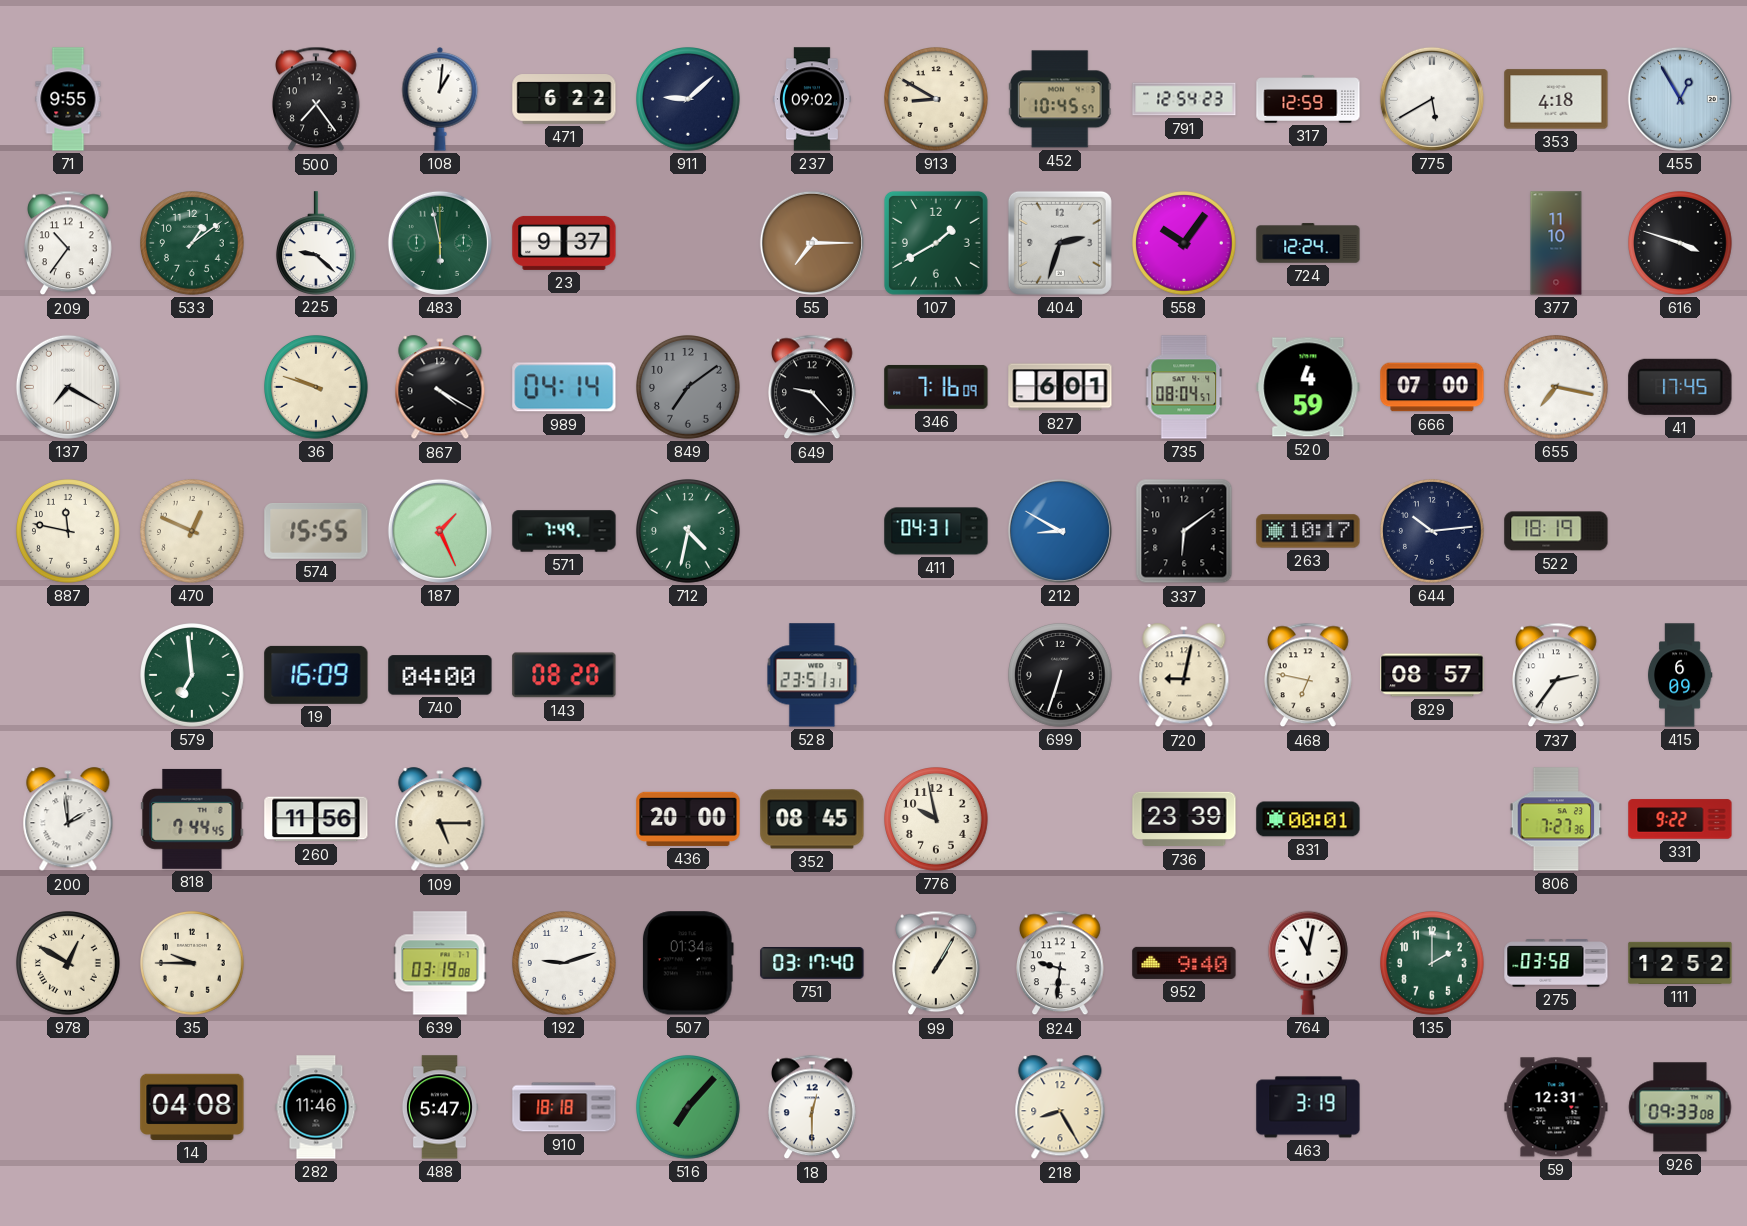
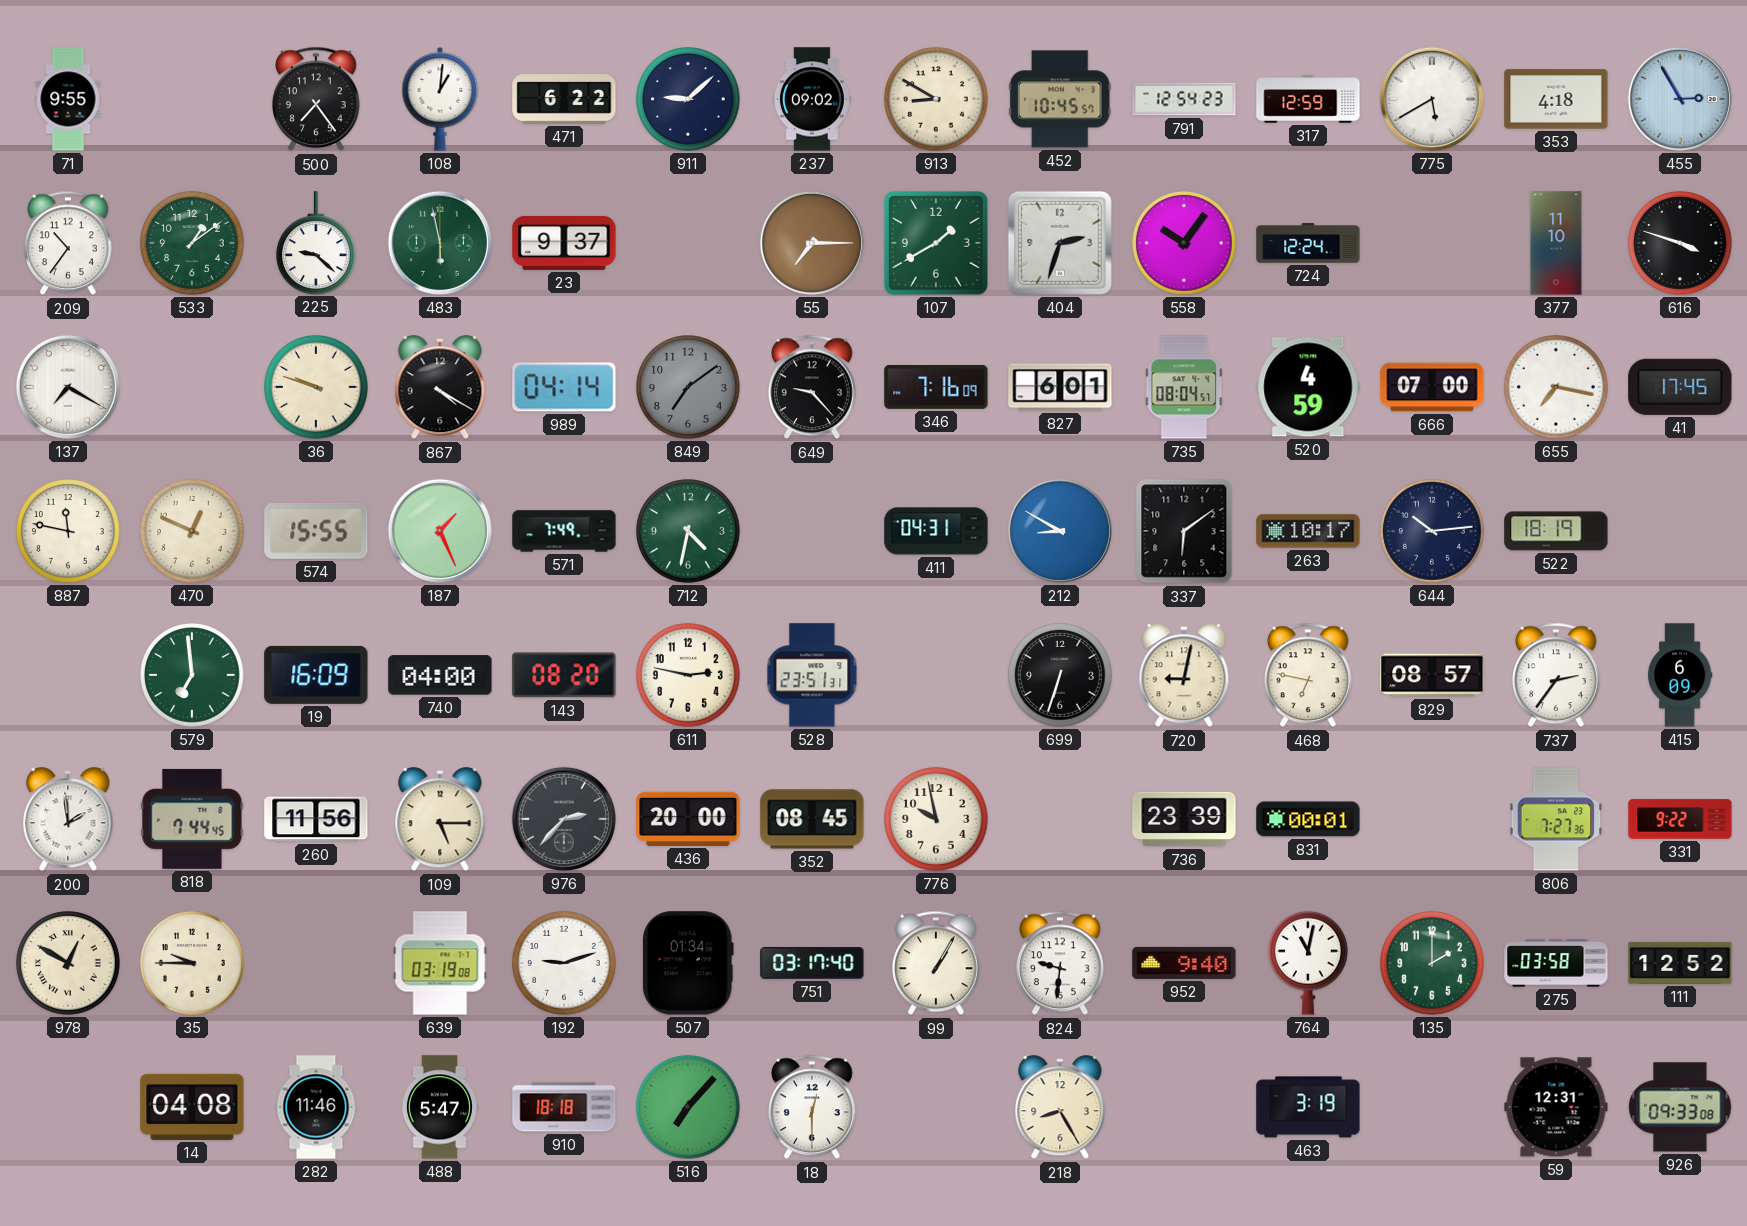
455: 12:55 -> 2:55 (1680, 99)
611: none -> 2:47 (689, 676)
976: none -> 2:37 (564, 819)
